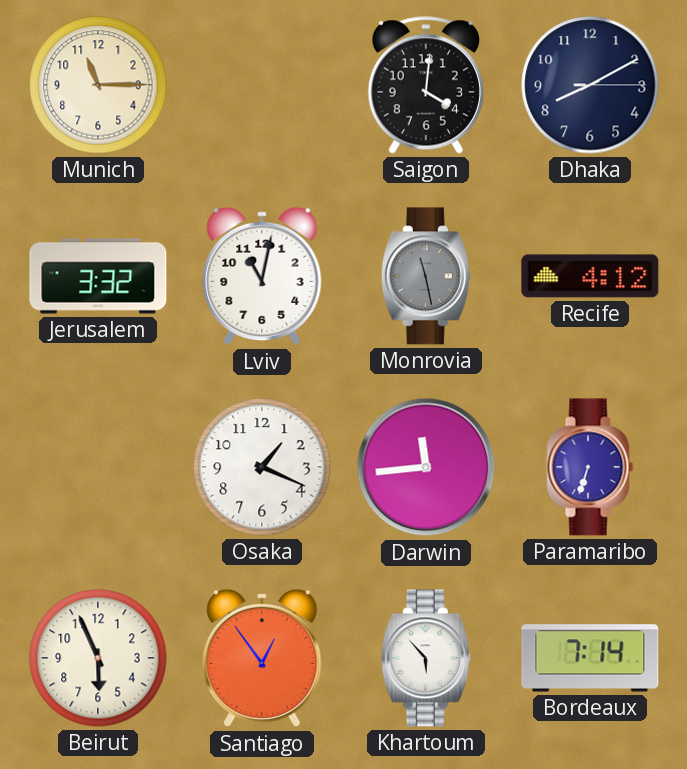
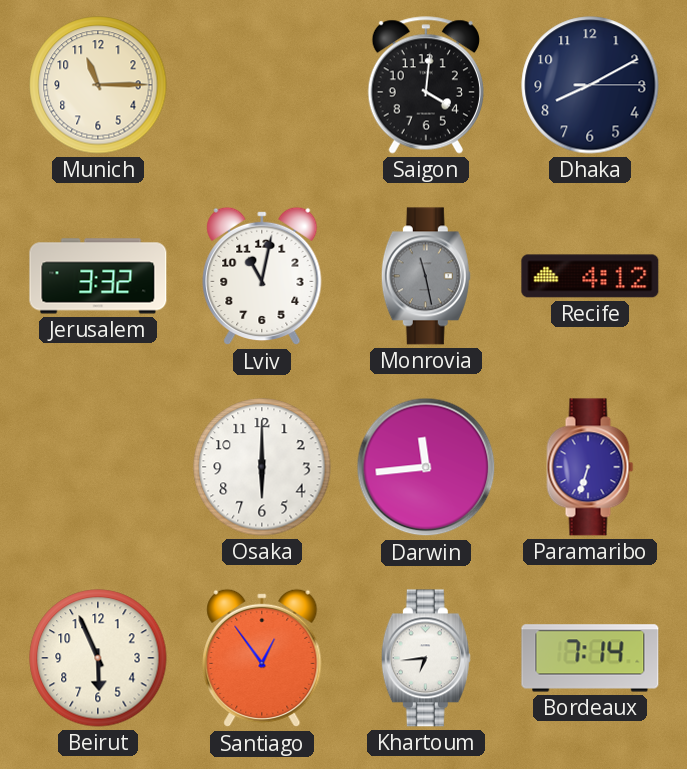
Osaka: 1:19 -> 6:00 (262, 467)
Khartoum: 5:53 -> 6:44 (426, 658)
